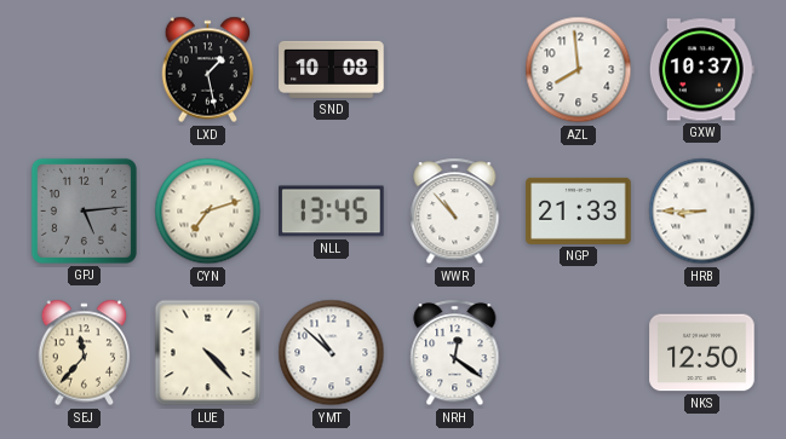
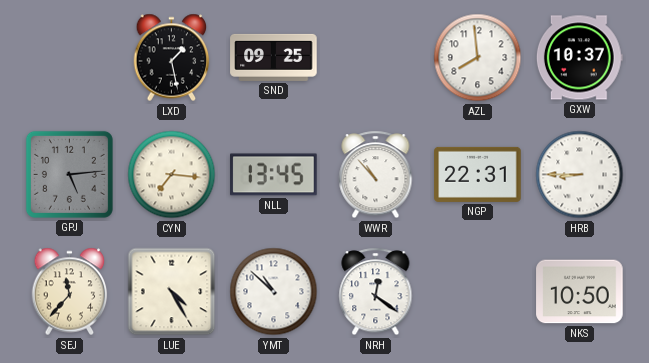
SND: 10:08 -> 09:25 (274, 57)
CYN: 7:12 -> 7:16 (172, 175)
NGP: 21:33 -> 22:31 (478, 174)
LUE: 4:23 -> 4:25 (172, 292)
NKS: 12:50 -> 10:50 (580, 292)
